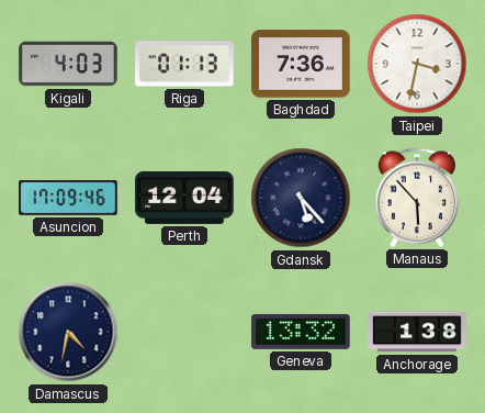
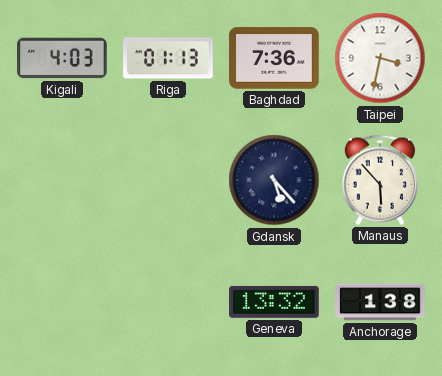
Asuncion: 17:09 -> none (68, 198)
Perth: 12:04 -> none (184, 198)
Damascus: 4:32 -> none (68, 332)
